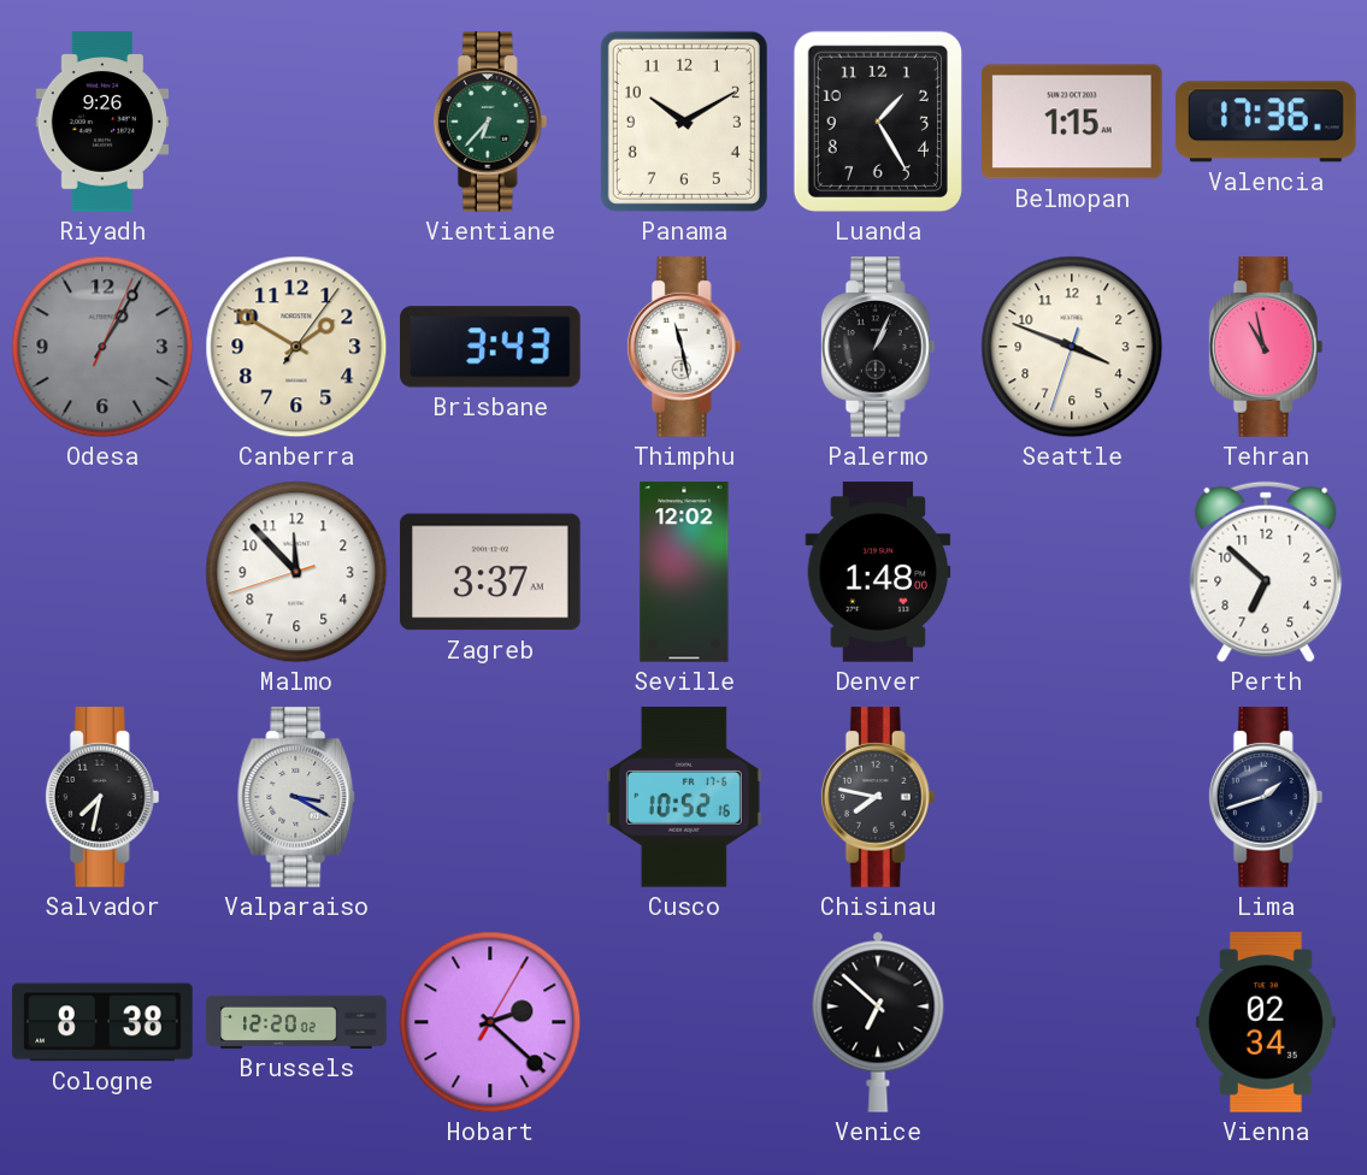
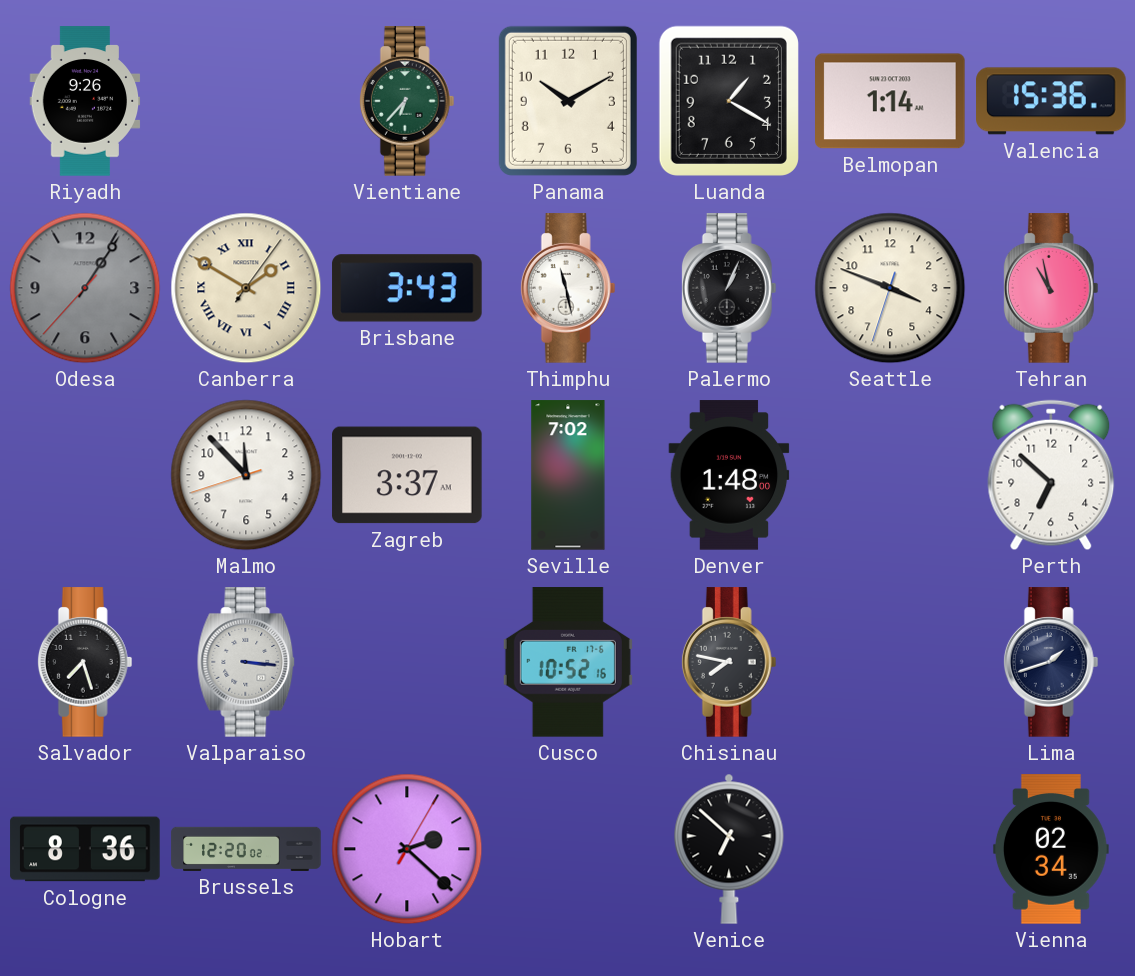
Luanda: 1:25 -> 1:20 (729, 101)
Belmopan: 1:15 -> 1:14 (891, 101)
Valencia: 17:36 -> 15:36 (1051, 101)
Odesa: 1:05:04 -> 1:05:37 (85, 288)
Canberra numerals: Arabic -> Roman (246, 288)
Seville: 12:02 -> 7:02 (568, 475)
Salvador: 7:32 -> 7:27 (85, 662)
Valparaiso: 3:20 -> 3:16 (246, 662)
Cologne: 8:38 -> 8:36 (85, 849)
